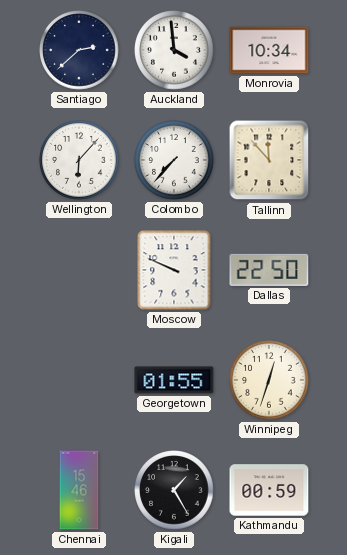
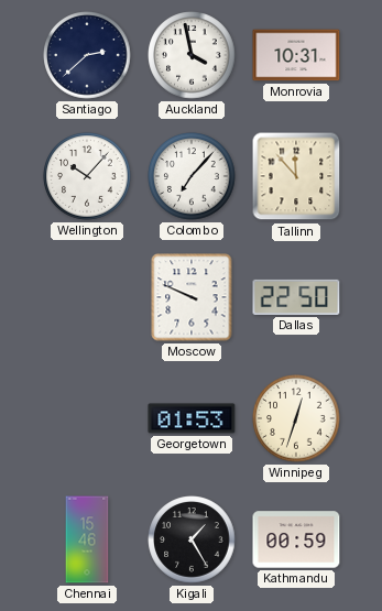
Auckland: 3:59 -> 3:58 (192, 55)
Monrovia: 10:34 -> 10:31 (296, 55)
Wellington: 6:07 -> 10:07 (87, 176)
Colombo: 7:37 -> 7:07 (192, 176)
Georgetown: 01:55 -> 01:53 (192, 418)
